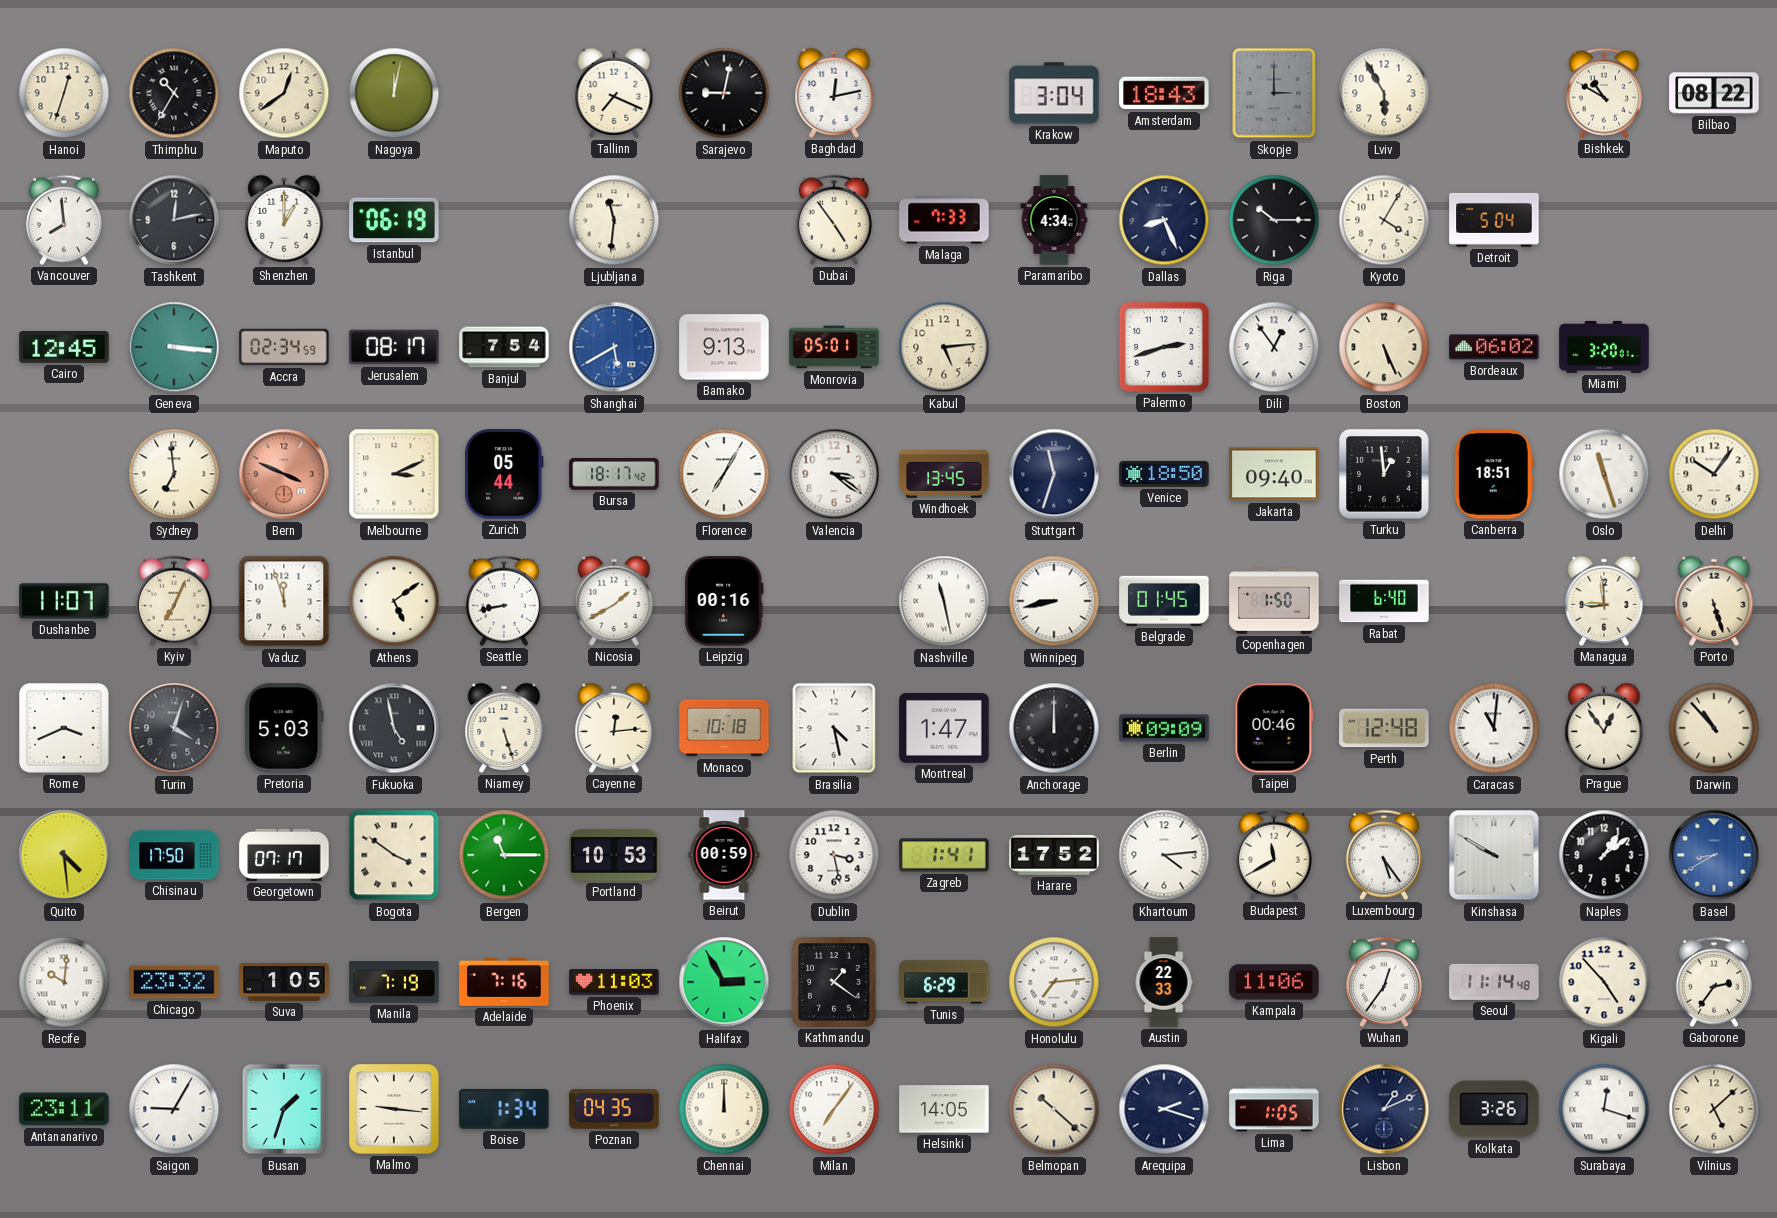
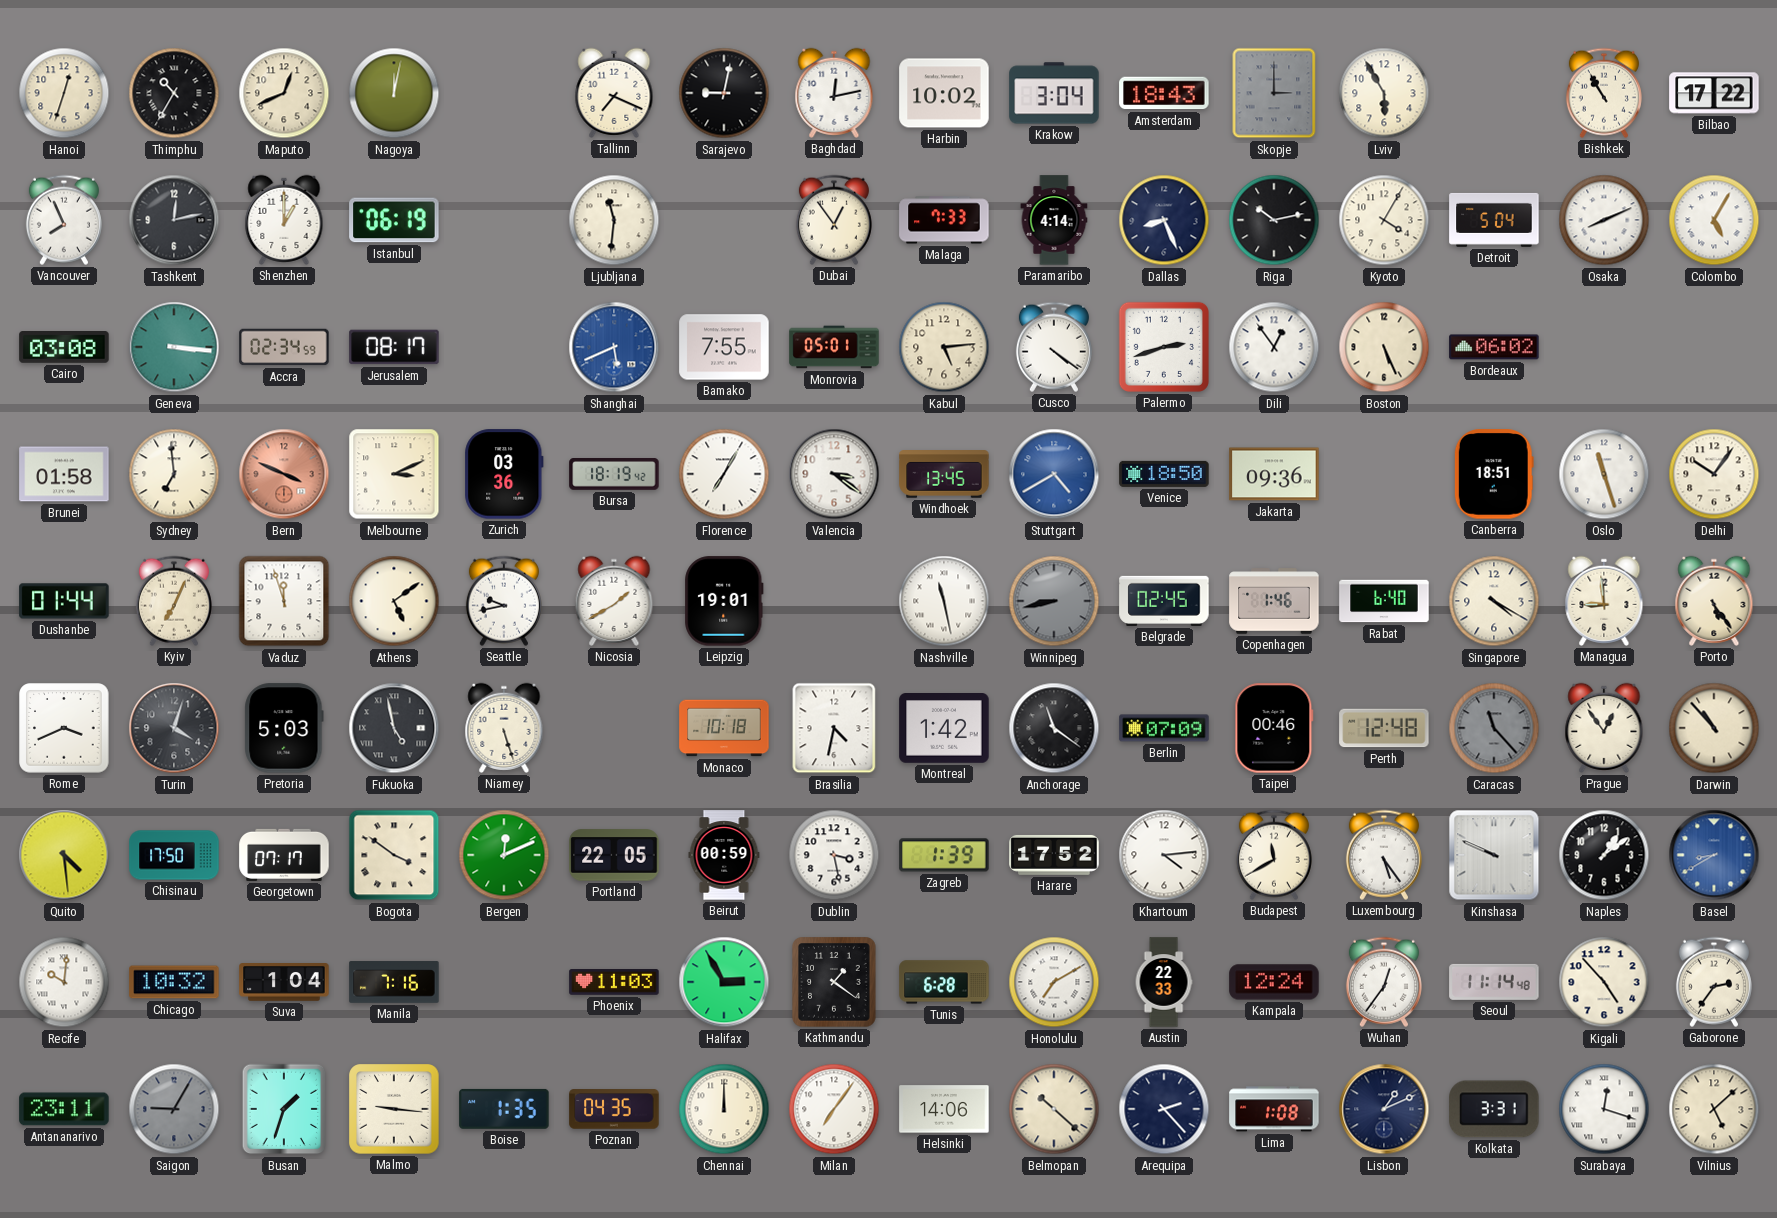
Maputo: 12:39 -> 12:41 (284, 93)
Harbin: none -> 10:02 (944, 93)
Bishkek: 10:50 -> 10:55 (1604, 93)
Bilbao: 08:22 -> 17:22 (1714, 93)
Vancouver: 7:59 -> 7:56 (64, 220)
Dubai: 4:54 -> 12:54 (834, 220)
Paramaribo: 4:34 -> 4:14 (1054, 220)
Riga: 10:15 -> 10:13 (1274, 220)
Osaka: none -> 8:11 (1604, 220)
Colombo: none -> 5:05 (1714, 220)
Cairo: 12:45 -> 03:08 (64, 347)
Banjul: 7:54 -> none (504, 347)
Shanghai: 5:40 -> 5:41 (614, 347)
Bamako: 9:13 -> 7:55 (724, 347)
Cusco: none -> 4:21 (1054, 347)
Miami: 3:20 -> none (1604, 347)
Brunei: none -> 01:58 (64, 474)
Zurich: 05:44 -> 03:36 (504, 474)
Bursa: 18:17 -> 18:19 (614, 475)
Stuttgart: 11:33 -> 4:40 (1054, 474)
Stuttgart dial: navy -> blue (1054, 474)
Jakarta: 09:40 -> 09:36 (1274, 474)
Turku: 12:59 -> none (1384, 474)
Dushanbe: 11:07 -> 01:44 (64, 601)
Seattle: 8:43 -> 9:43 (504, 601)
Leipzig: 00:16 -> 19:01 (724, 601)
Winnipeg dial: white -> grey (1054, 601)
Belgrade: 01:45 -> 02:45 (1164, 601)
Copenhagen: 1:50 -> 1:46 (1274, 601)
Singapore: none -> 4:20 (1494, 601)
Porto: 5:27 -> 5:24 (1714, 601)
Cayenne: 12:14 -> none (614, 728)
Brasilia: 4:28 -> 4:32 (834, 728)
Montreal: 1:47 -> 1:42 (944, 728)
Anchorage: 12:00 -> 11:21 (1054, 728)
Berlin: 09:09 -> 07:09 (1164, 728)
Caracas: 11:01 -> 11:23 (1494, 728)
Caracas dial: white -> grey (1494, 728)
Bergen: 11:15 -> 12:11 (504, 855)
Portland: 10:53 -> 22:05 (614, 855)
Zagreb: 1:41 -> 1:39 (944, 855)
Kinshasa: 9:50 -> 9:49 (1494, 855)
Chicago: 23:32 -> 10:32 (174, 982)
Suva: 1:05 -> 1:04 (284, 983)
Manila: 7:19 -> 7:16 (394, 982)
Adelaide: 7:16 -> none (504, 982)
Tunis: 6:29 -> 6:28 (944, 982)
Honolulu: 7:14 -> 7:10 (1054, 982)
Kampala: 11:06 -> 12:24 (1274, 982)
Saigon dial: white -> grey (174, 1109)
Boise: 1:34 -> 1:35 (504, 1109)
Helsinki: 14:05 -> 14:06 (944, 1109)
Arequipa: 2:18 -> 2:23 (1164, 1109)
Lima: 1:05 -> 1:08 (1274, 1109)
Kolkata: 3:26 -> 3:31 (1494, 1109)
